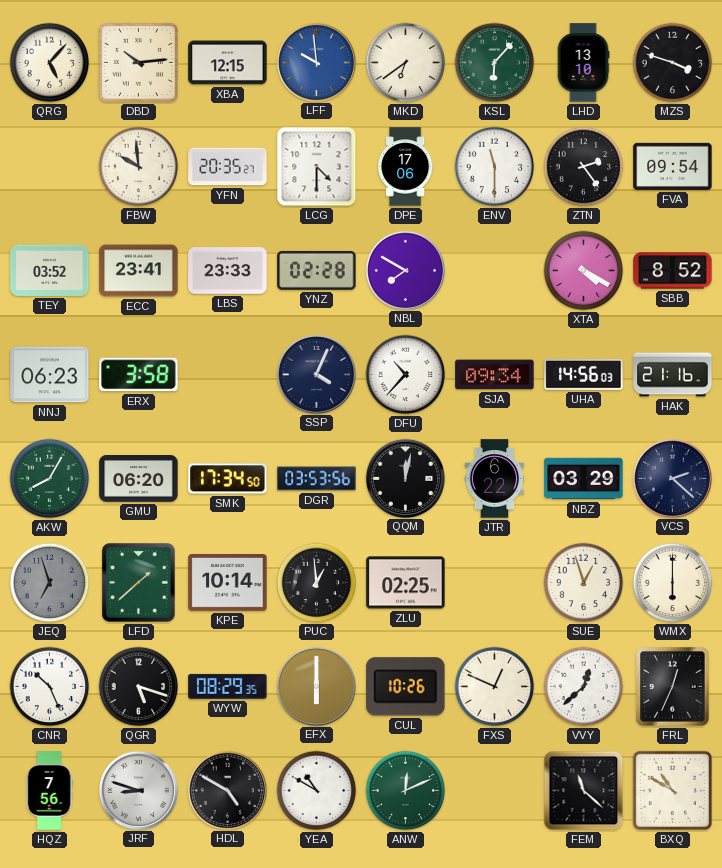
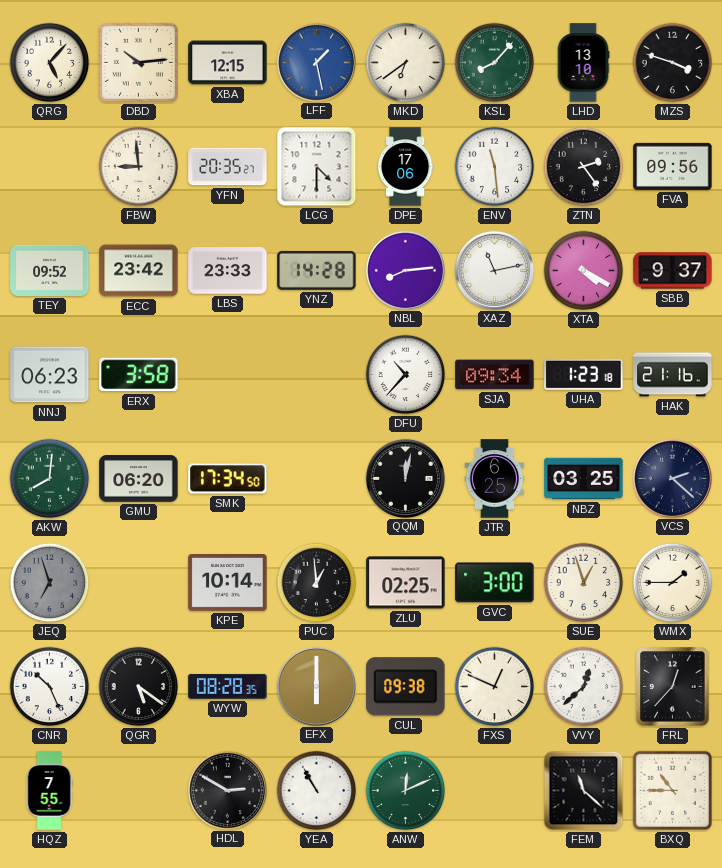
LFF: 9:59 -> 1:28 (316, 62)
KSL: 6:07 -> 8:07 (495, 63)
FBW: 9:59 -> 8:59 (139, 167)
ENV: 11:30 -> 11:29 (495, 167)
FVA: 09:54 -> 09:56 (673, 166)
TEY: 03:52 -> 09:52 (50, 270)
ECC: 23:41 -> 23:42 (139, 271)
YNZ: 02:28 -> 14:28 (317, 270)
NBL: 7:50 -> 8:14 (405, 270)
XAZ: none -> 11:13 (494, 270)
SBB: 8:52 -> 9:37 (673, 271)
SSP: 4:04 -> none (316, 374)
UHA: 14:56 -> 1:23 (584, 374)
AKW: 8:05 -> 8:01 (50, 479)
DGR: 03:53 -> none (317, 479)
JTR: 6:22 -> 6:25 (495, 479)
NBZ: 03:29 -> 03:25 (584, 479)
LFD: 1:38 -> none (139, 583)
GVC: none -> 3:00 (495, 583)
WMX: 6:00 -> 1:45 (673, 583)
QGR: 5:18 -> 5:21 (139, 687)
WYW: 08:29 -> 08:28 (228, 686)
CUL: 10:26 -> 09:38 (406, 687)
FRL: 12:34 -> 12:37 (673, 687)
HQZ: 7:56 -> 7:55 (49, 791)
JRF: 8:48 -> none (138, 790)
HDL: 4:50 -> 2:50 (227, 790)
YEA: 10:50 -> 10:55 (317, 791)
BXQ: 10:50 -> 10:45 (672, 790)
